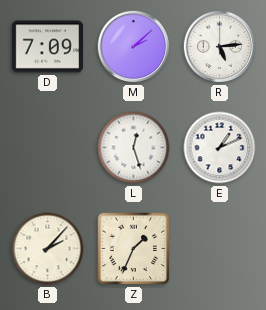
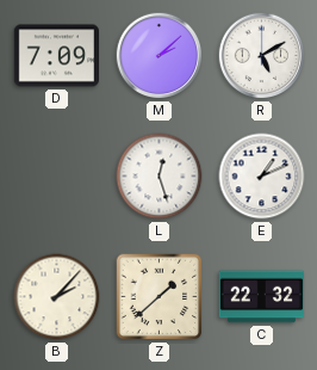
R: 5:14 -> 5:10 (262, 56)
Z: 1:34 -> 1:38 (160, 297)
C: none -> 22:32 (261, 297)
